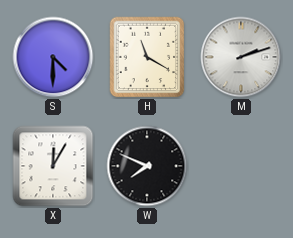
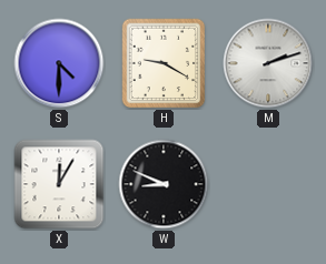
H: 11:20 -> 9:20 (164, 63)
W: 7:49 -> 8:49 (164, 184)
